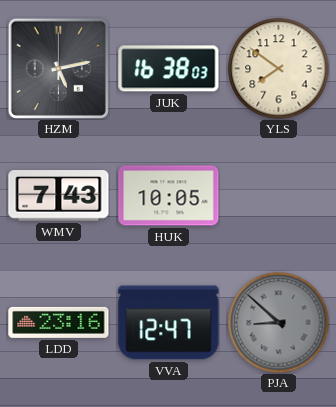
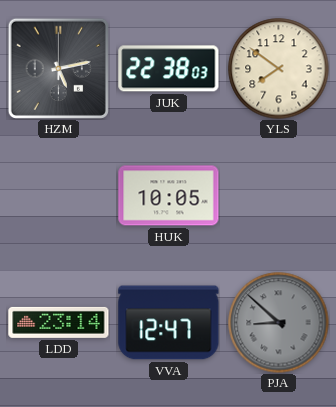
JUK: 16:38 -> 22:38 (169, 69)
WMV: 7:43 -> none (59, 196)
LDD: 23:16 -> 23:14 (59, 322)
